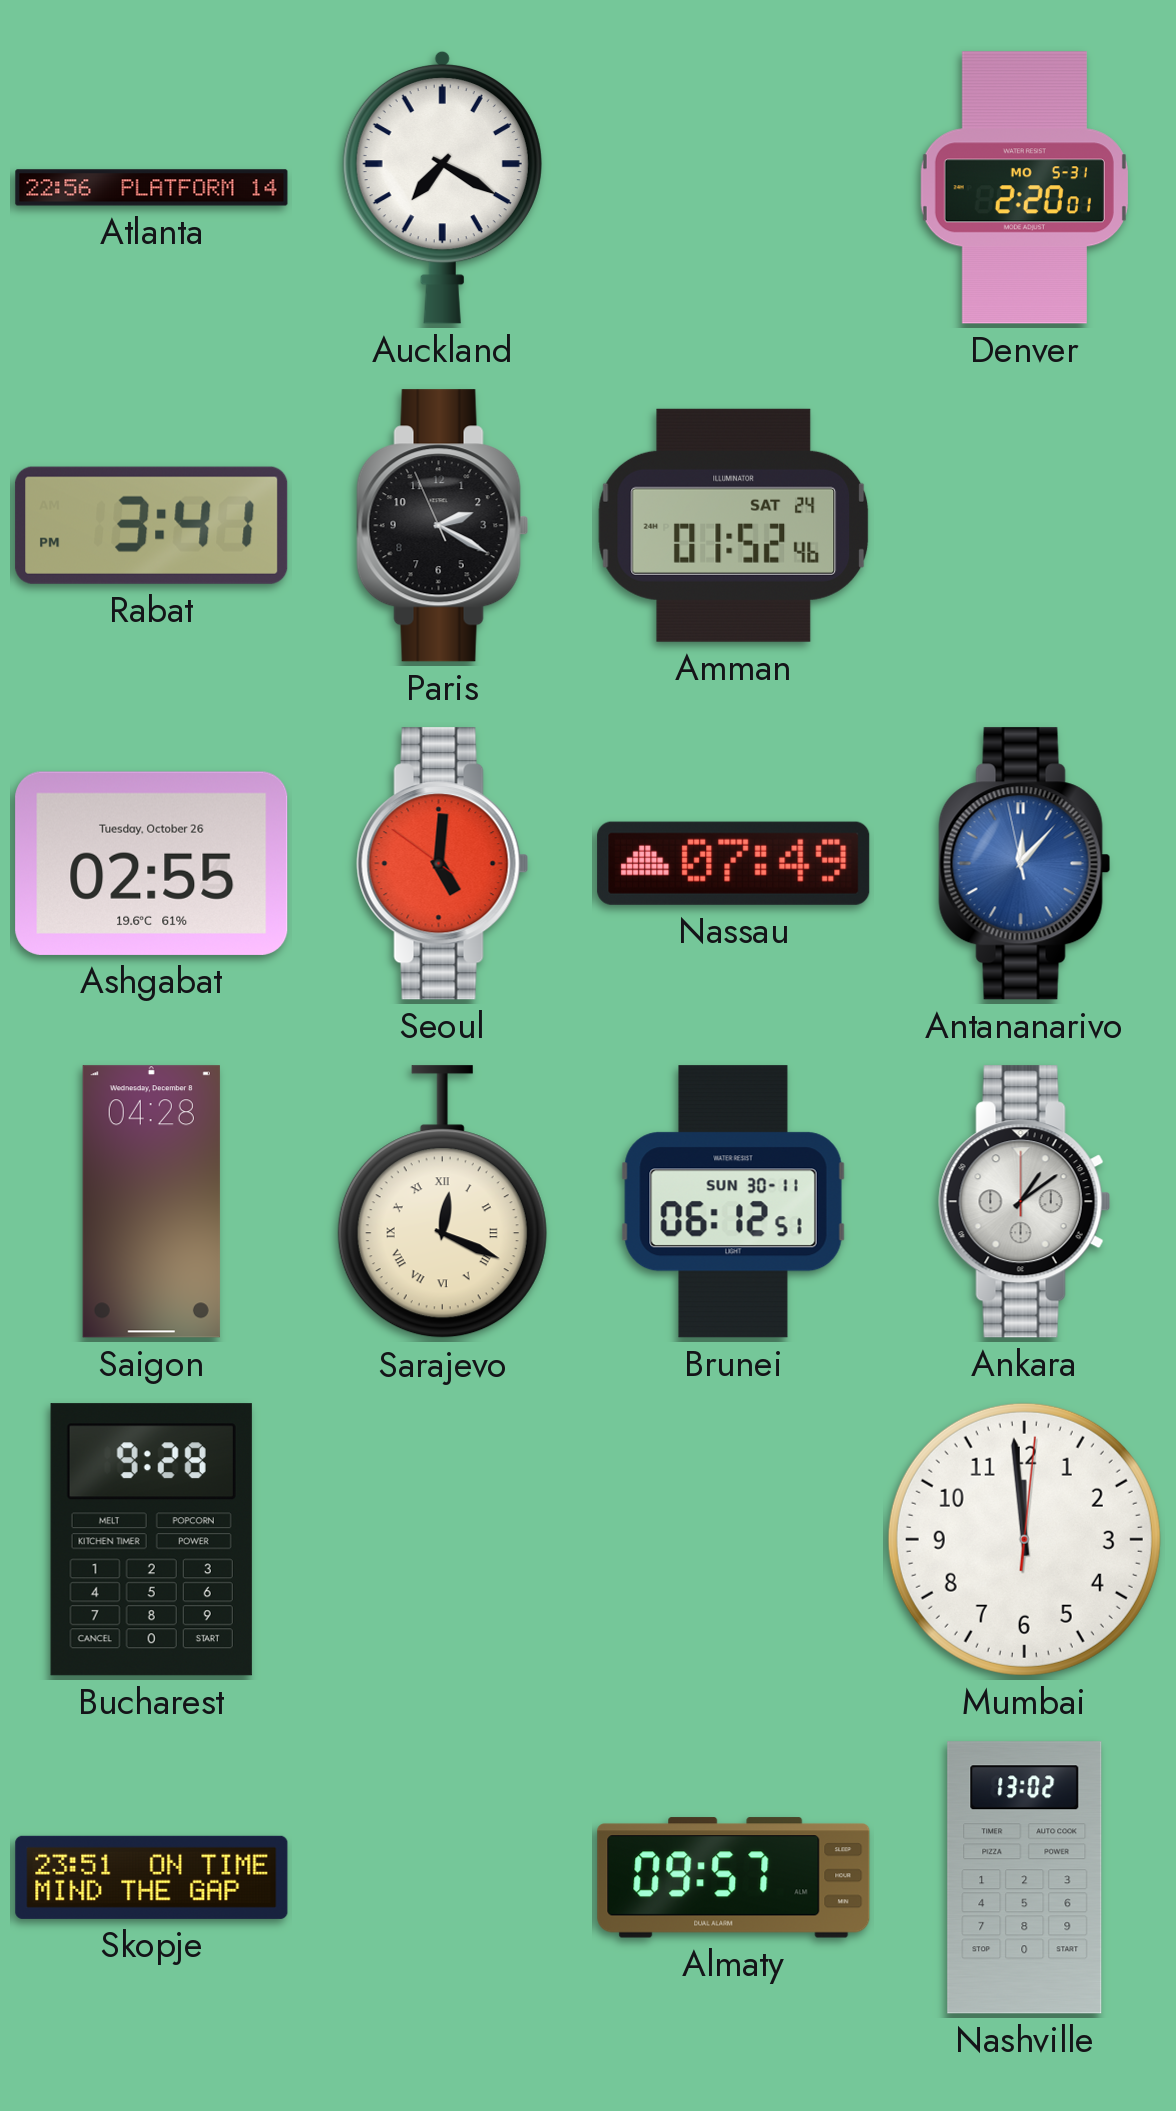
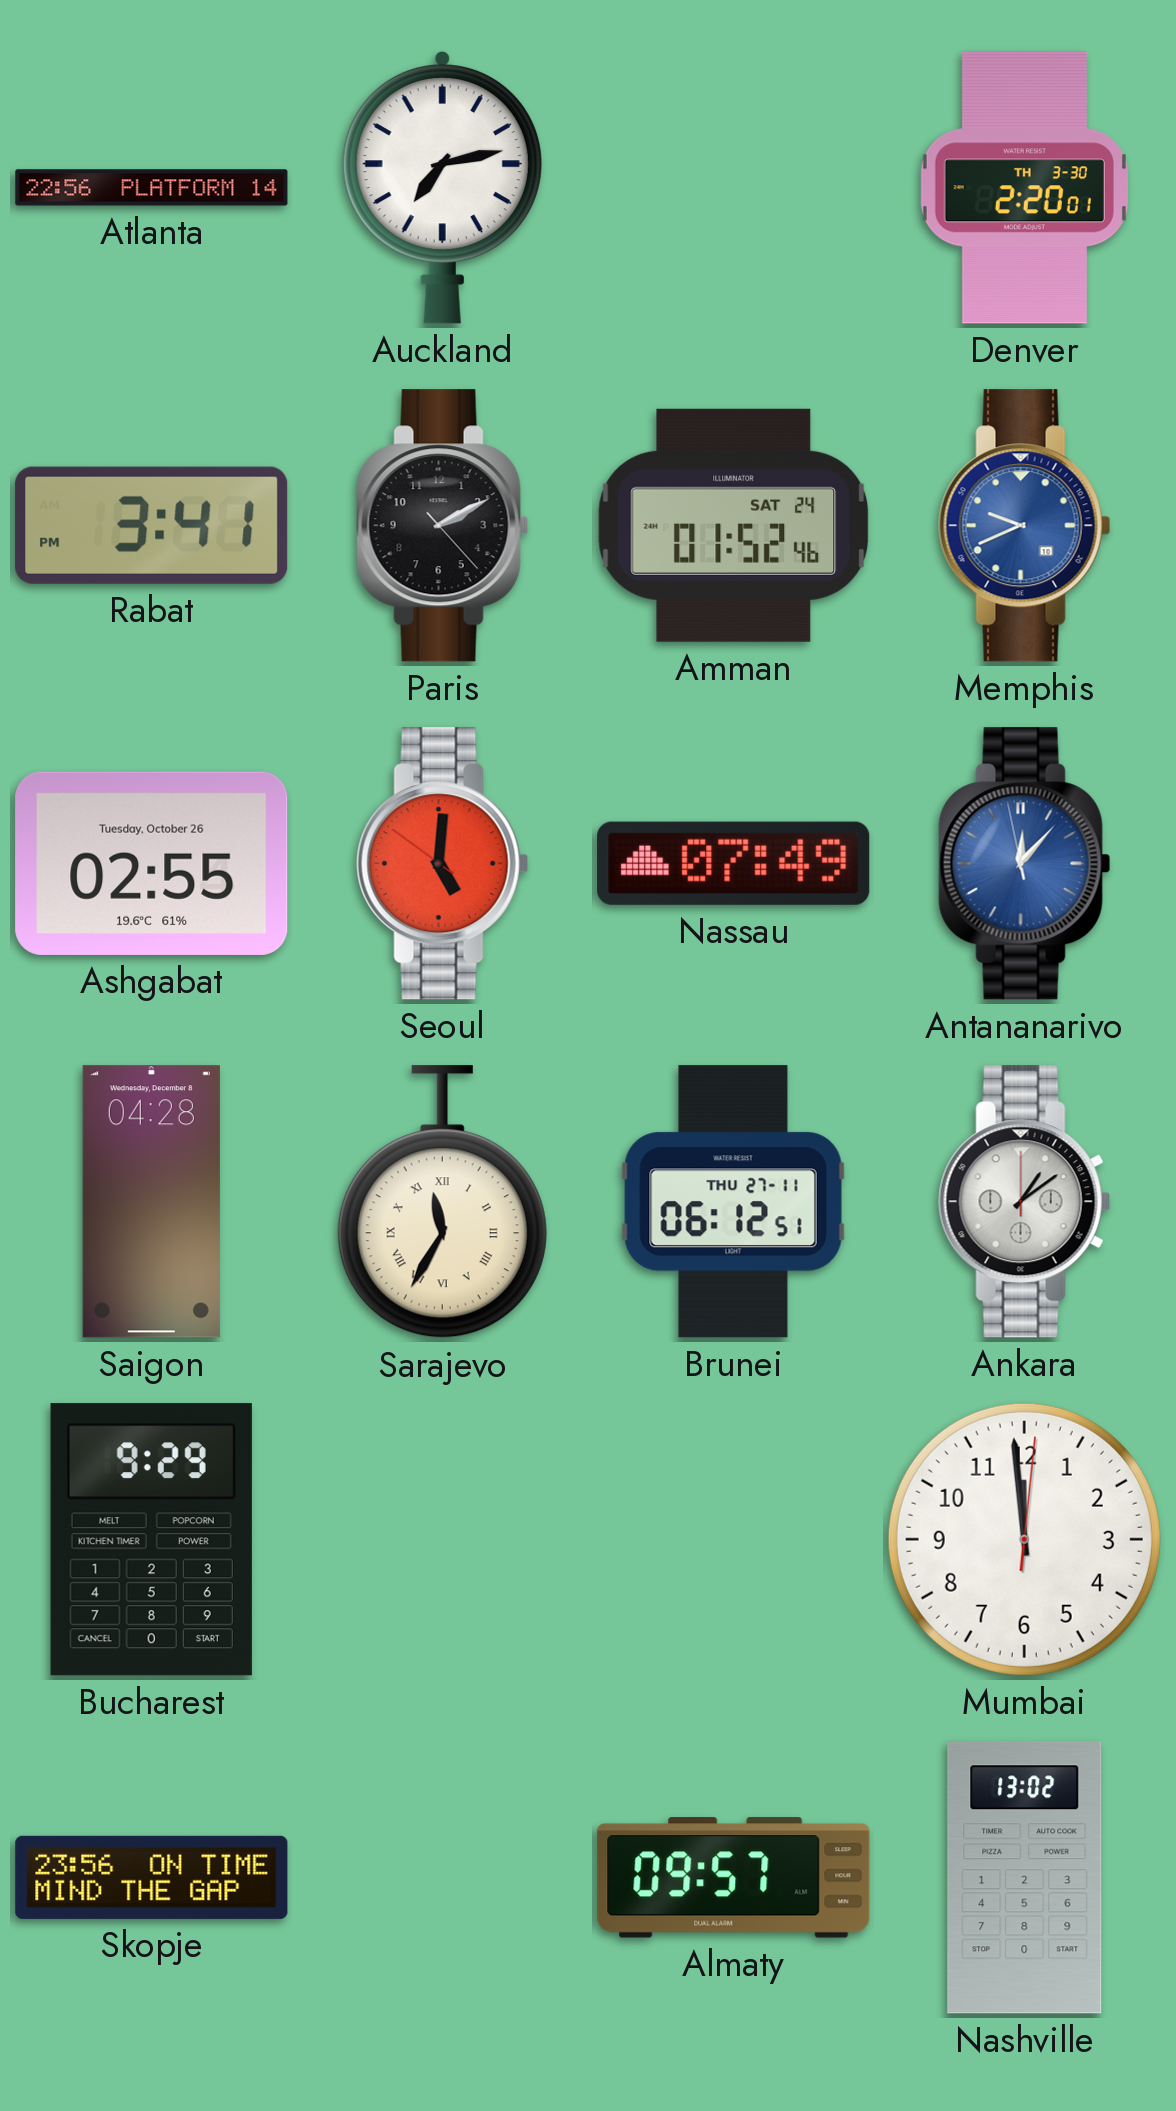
Auckland: 7:20 -> 7:13 (442, 187)
Denver date: MO 5-31 -> TH 3-30 (1024, 188)
Paris: 2:19 -> 2:10 (443, 526)
Memphis: none -> 9:41 (1025, 526)
Sarajevo: 12:19 -> 11:35 (442, 1202)
Brunei date: SUN 30-11 -> THU 27-11 (733, 1202)
Bucharest: 9:28 -> 9:29 (151, 1540)
Skopje: 23:51 -> 23:56 (152, 1877)
